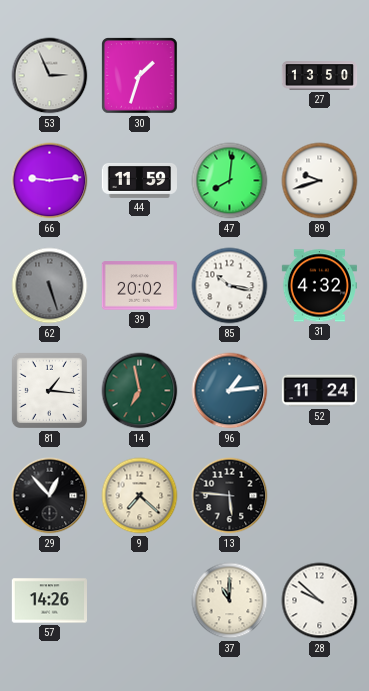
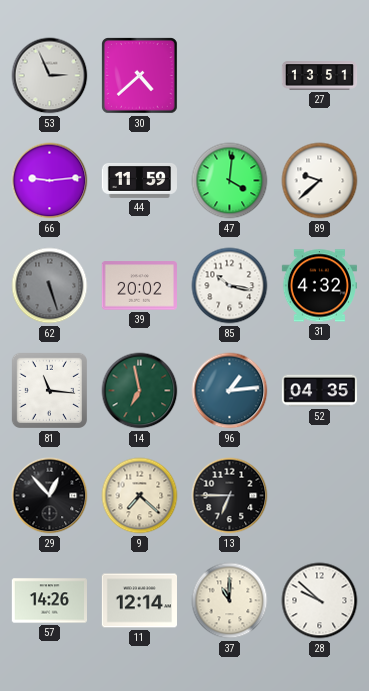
30: 1:33 -> 4:38 (140, 76)
27: 13:50 -> 13:51 (320, 76)
47: 8:01 -> 4:01 (230, 181)
89: 9:42 -> 9:38 (320, 181)
81: 1:16 -> 11:16 (49, 390)
52: 11:24 -> 04:35 (319, 391)
13: 5:46 -> 6:45 (230, 496)
11: none -> 12:14 (139, 601)
